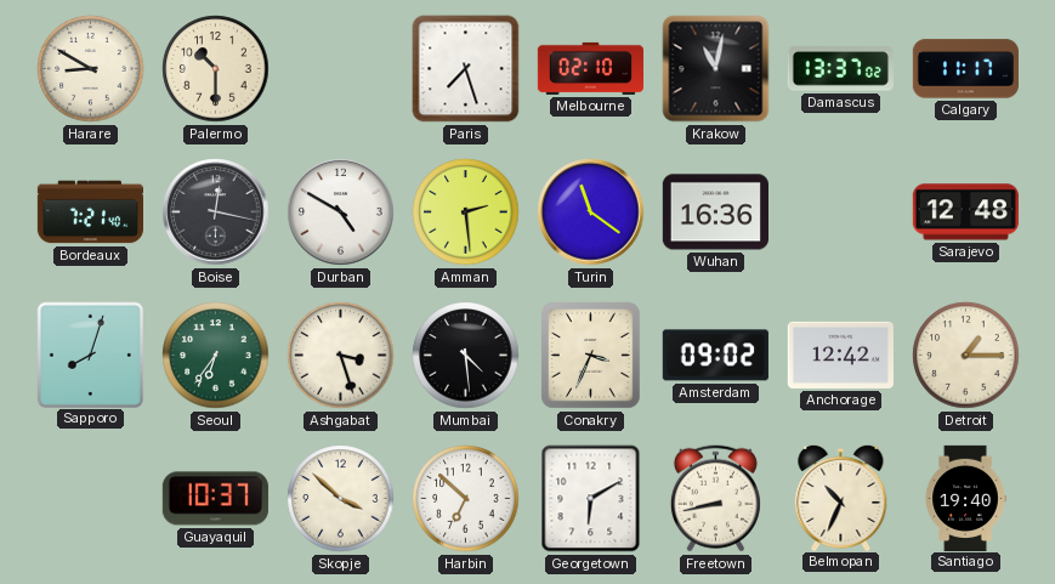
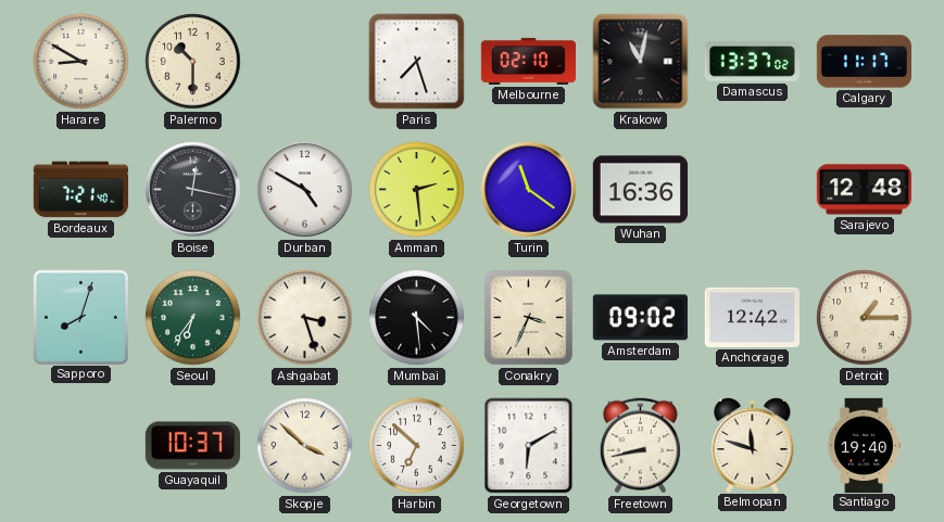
Belmopan: 10:34 -> 11:48 (753, 444)
